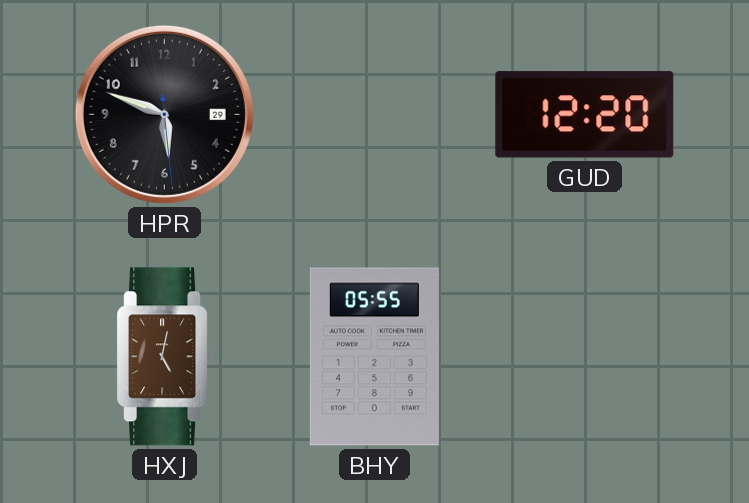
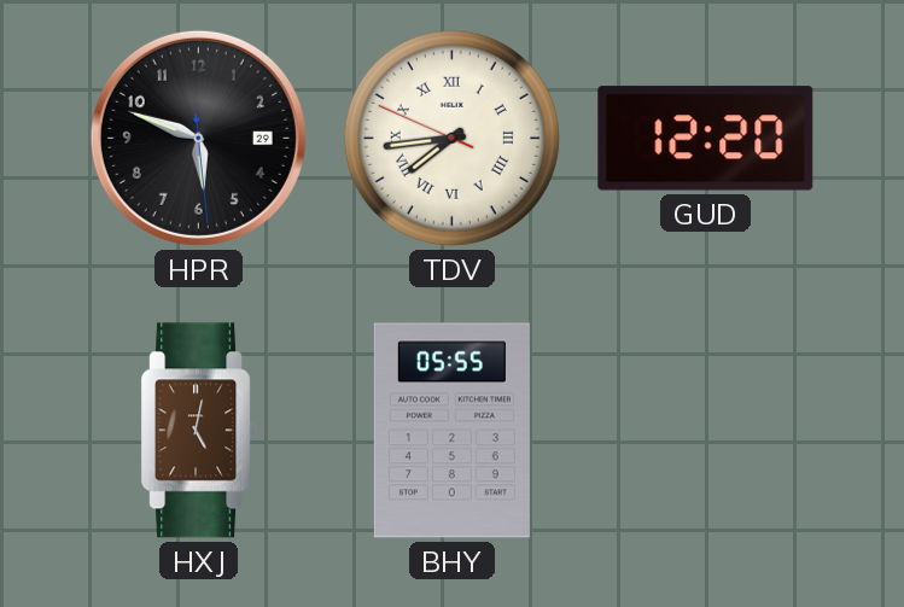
TDV: none -> 7:43 (451, 138)
